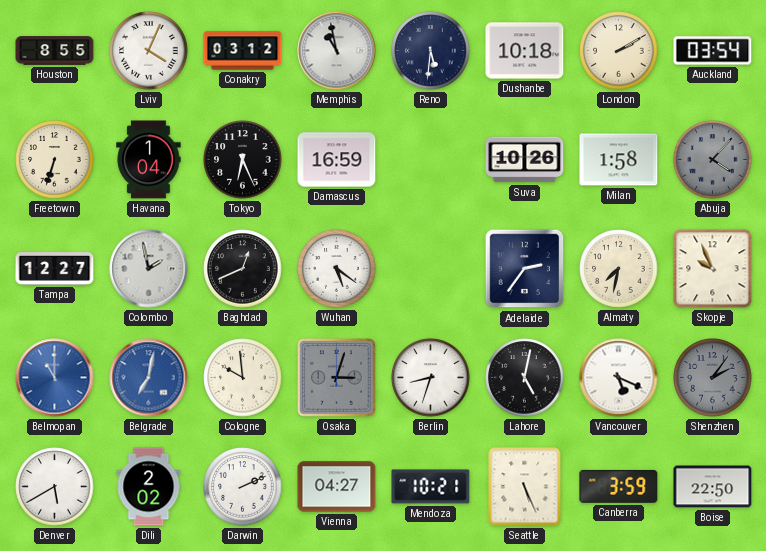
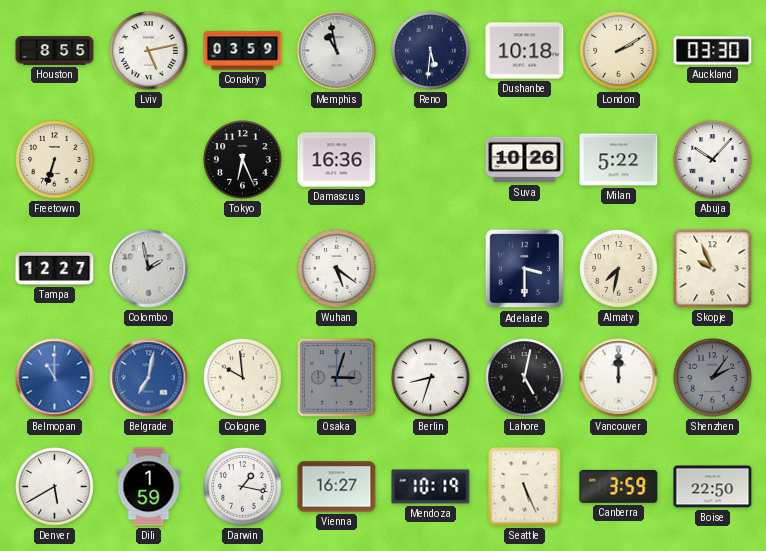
Lviv: 4:04 -> 5:13 (149, 51)
Conakry: 03:12 -> 03:59 (243, 51)
Auckland: 03:54 -> 03:30 (713, 51)
Havana: 1:04 -> none (149, 160)
Damascus: 16:59 -> 16:36 (337, 160)
Milan: 1:58 -> 5:22 (619, 160)
Abuja: 4:07 -> 10:07 (713, 160)
Abuja dial: grey -> white (713, 160)
Baghdad: 12:41 -> none (243, 269)
Adelaide: 2:36 -> 3:30 (525, 269)
Vancouver: 5:19 -> 12:00 (619, 378)
Dili: 2:02 -> 1:59 (149, 487)
Darwin: 2:11 -> 1:17 (243, 487)
Vienna: 04:27 -> 16:27 (337, 487)
Mendoza: 10:21 -> 10:19 (431, 487)
